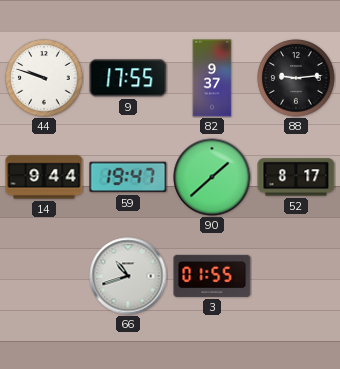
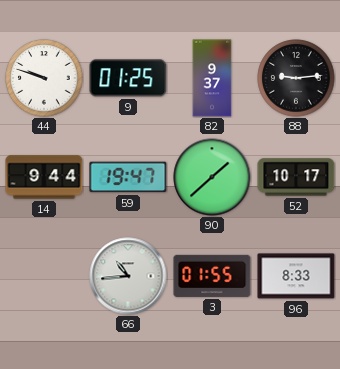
9: 17:55 -> 01:25 (128, 78)
52: 8:17 -> 10:17 (296, 177)
66: 10:42 -> 10:44 (128, 276)
96: none -> 8:33 (296, 276)
